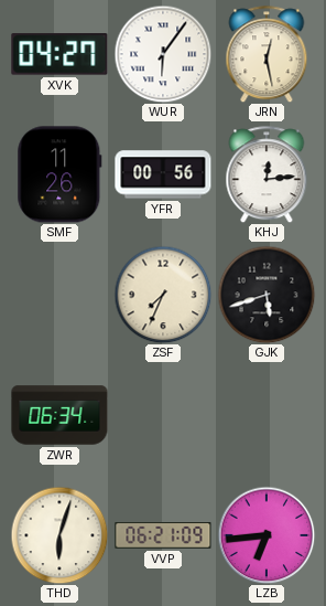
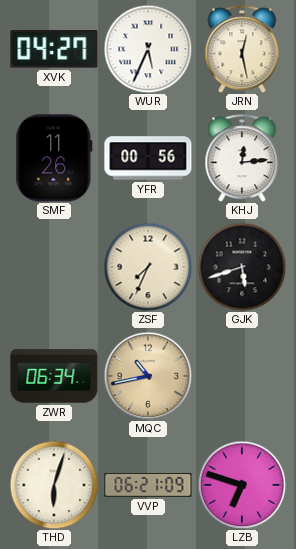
WUR: 6:06 -> 5:34 (148, 49)
MQC: none -> 10:43 (148, 376)
LZB: 6:44 -> 6:48 (242, 485)
